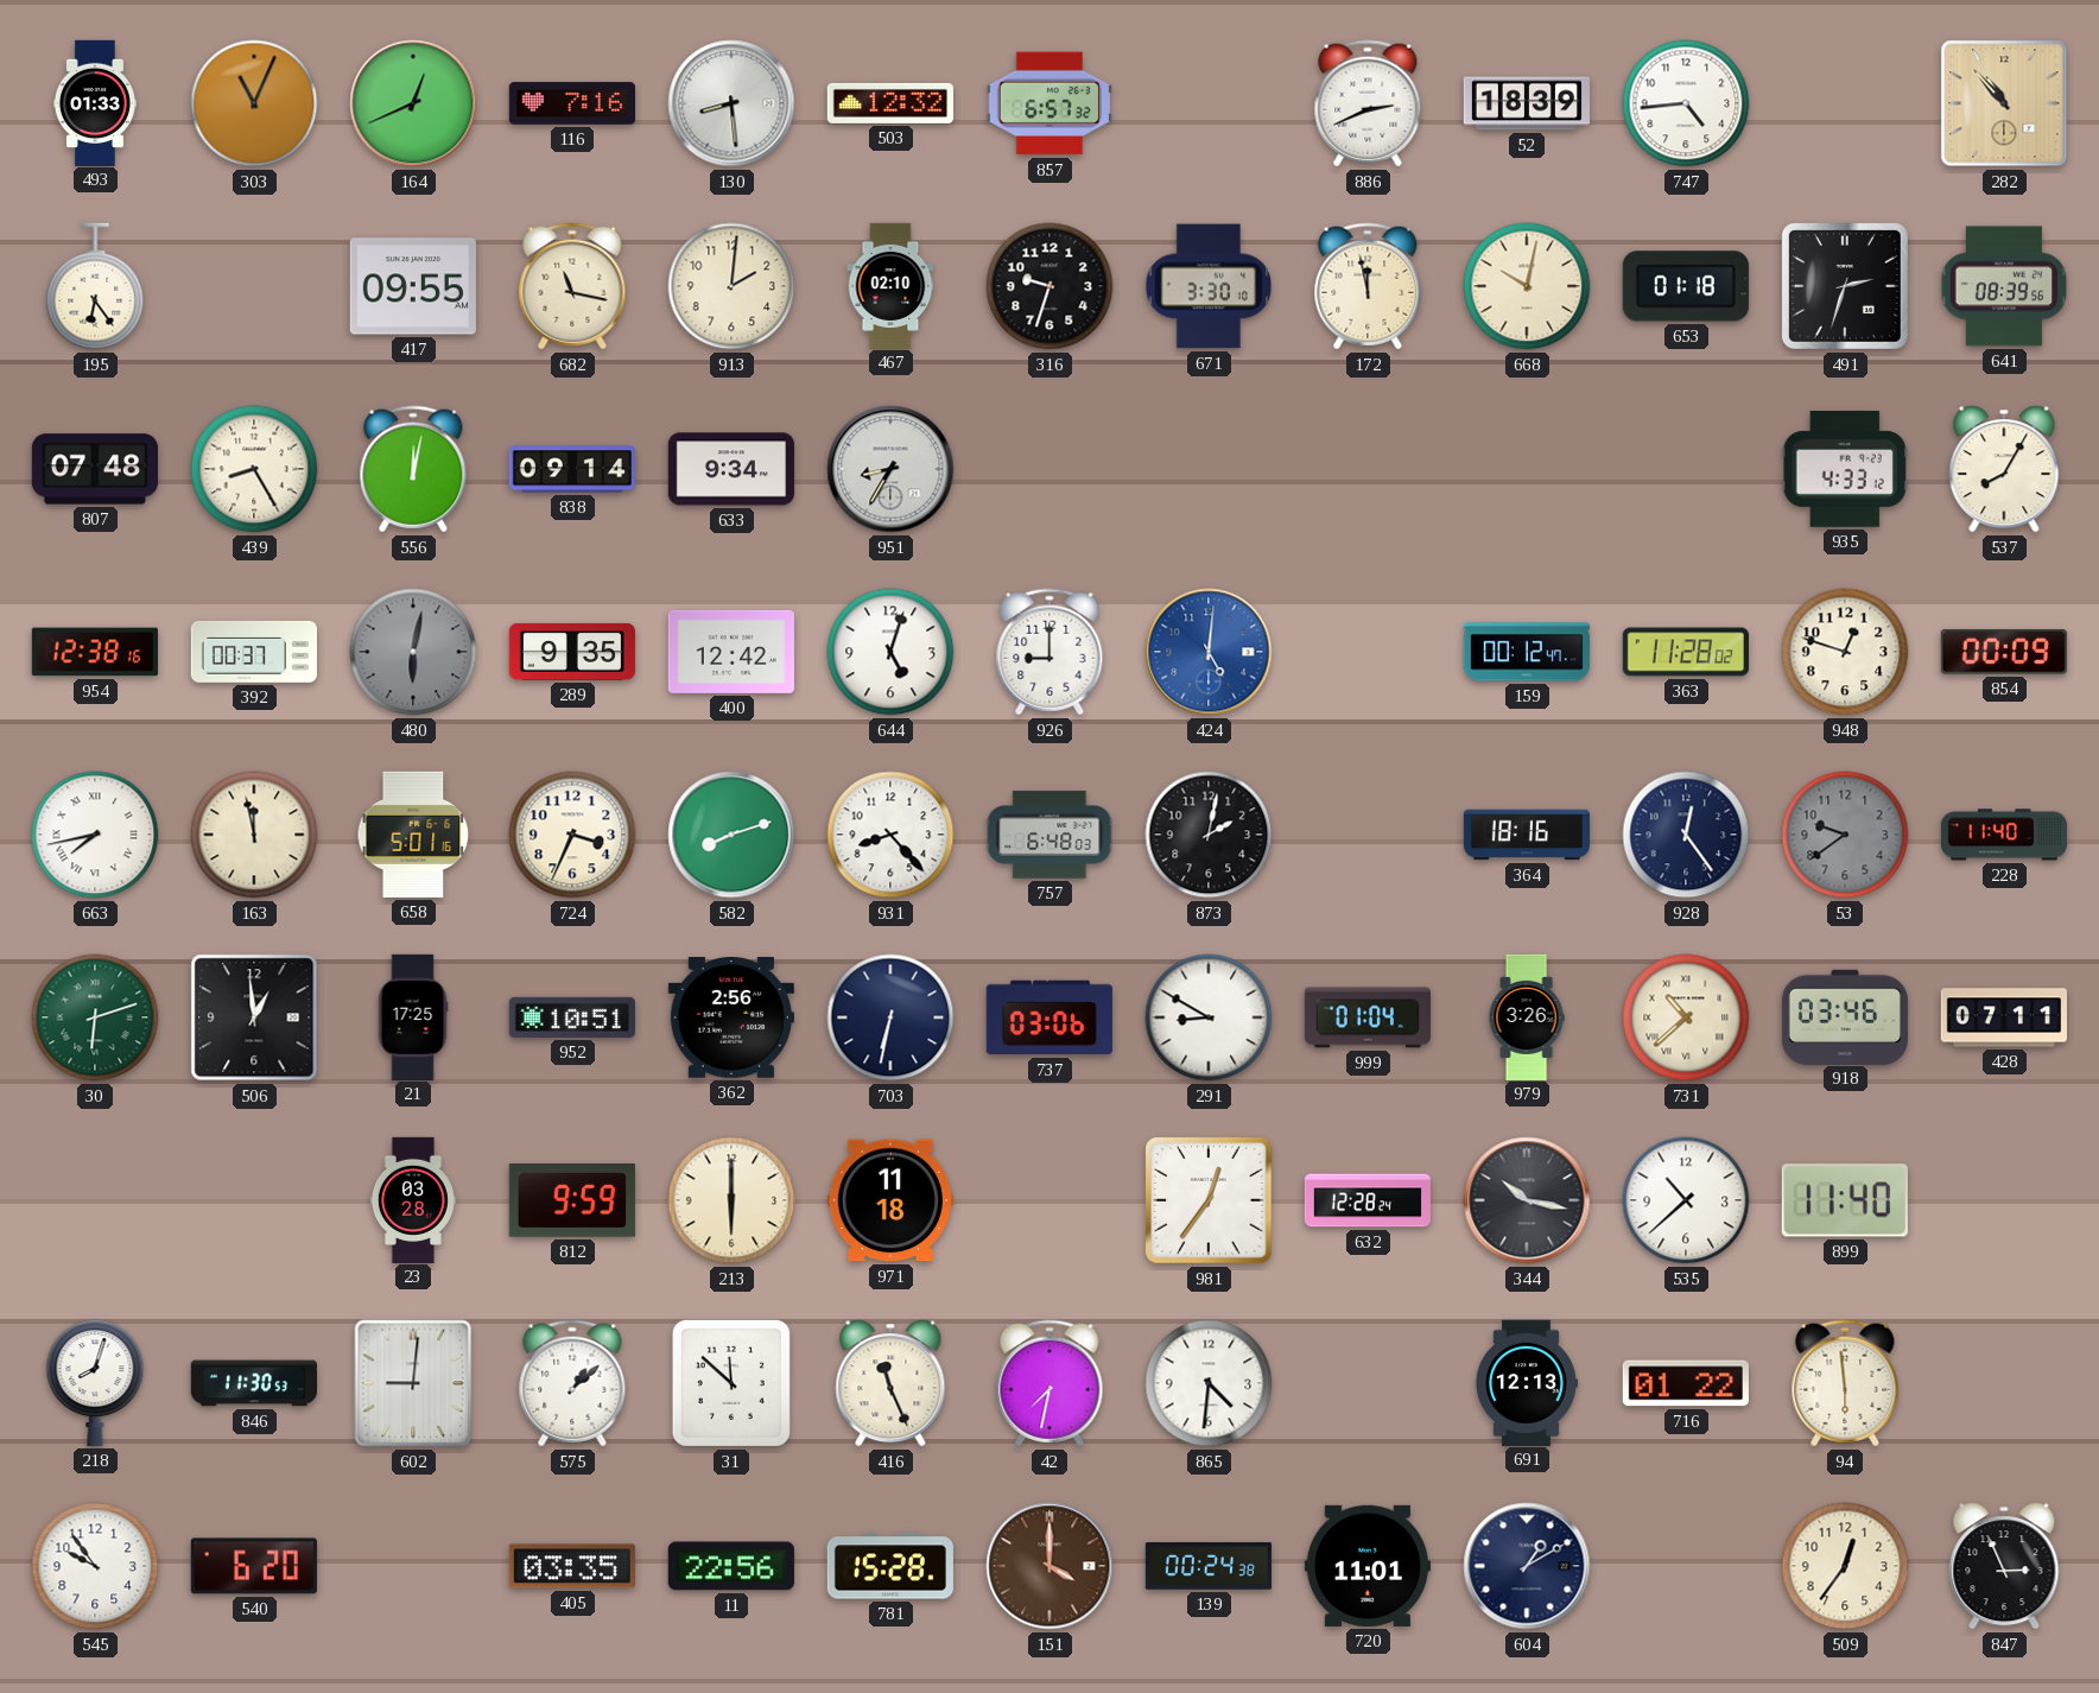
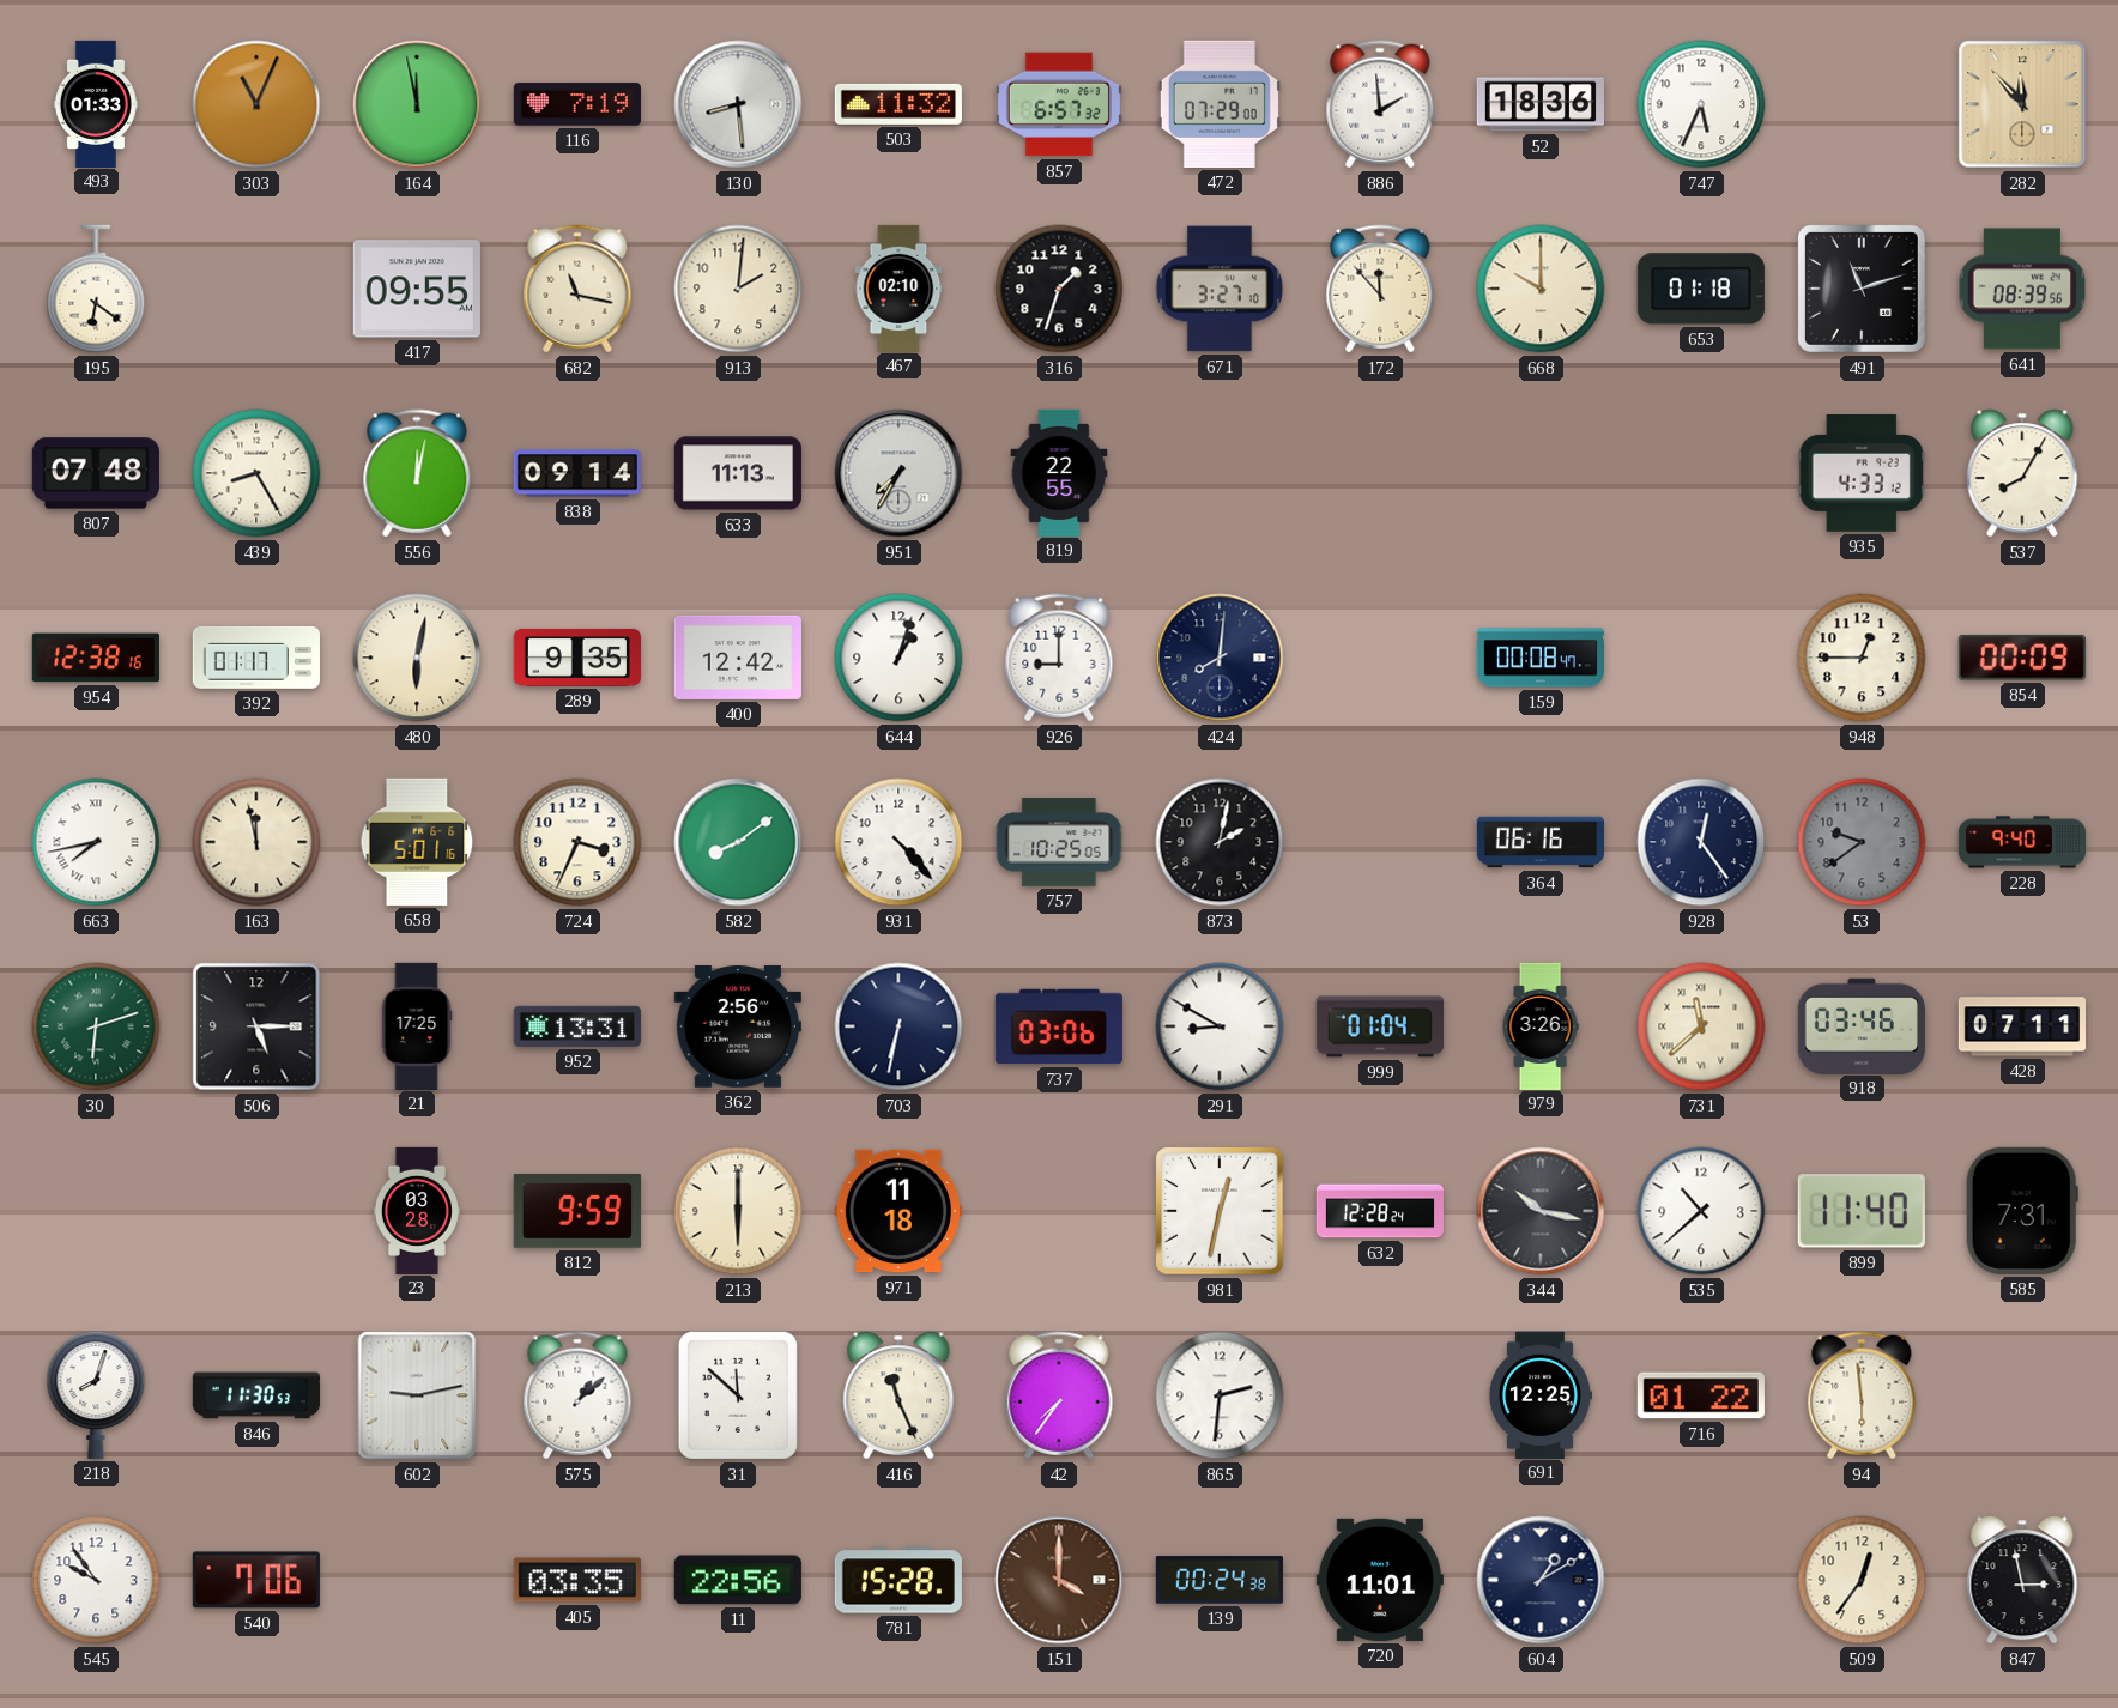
164: 12:41 -> 11:58 (417, 104)
116: 7:16 -> 7:19 (576, 104)
503: 12:32 -> 11:32 (897, 104)
472: none -> 07:29 (1220, 104)
886: 2:41 -> 1:59 (1380, 104)
52: 18:39 -> 18:36 (1539, 104)
747: 4:44 -> 5:34 (1701, 104)
282: 10:53 -> 11:53 (2022, 104)
195: 6:24 -> 6:21 (96, 289)
316: 9:33 -> 1:33 (1059, 289)
671: 3:30 -> 3:27 (1218, 289)
172: 11:58 -> 11:53 (1380, 289)
668: 10:02 -> 10:00 (1541, 289)
491: 2:33 -> 11:12 (1862, 289)
633: 9:34 -> 11:13 (738, 473)
951: 8:35 -> 7:35 (898, 473)
819: none -> 22:55 (1059, 472)
392: 00:37 -> 01:17 (256, 658)
480 dial: grey -> cream (417, 658)
644: 5:03 -> 1:03 (898, 658)
424: 5:01 -> 8:01 (1220, 658)
424 dial: blue -> navy (1220, 658)
159: 00:12 -> 00:08 (1539, 658)
363: 11:28 -> none (1686, 652)
948: 12:48 -> 12:45 (1862, 658)
582: 8:12 -> 8:09 (738, 842)
931: 8:23 -> 4:23 (898, 842)
757: 6:48 -> 10:25 (1059, 842)
364: 18:16 -> 06:16 (1539, 842)
228: 11:40 -> 9:40 (2021, 842)
506: 12:59 -> 5:15 (256, 1026)
952: 10:51 -> 13:31 (577, 1026)
731: 10:38 -> 11:38 (1701, 1026)
981: 12:36 -> 12:32 (1220, 1211)
585: none -> 7:31 (2022, 1211)
602: 9:01 -> 9:13 (417, 1395)
42: 7:32 -> 7:36 (1059, 1395)
865: 4:31 -> 2:31 (1220, 1395)
691: 12:13 -> 12:25 (1541, 1394)
540: 6:20 -> 7:06 (256, 1580)
847: 2:56 -> 2:58 (2022, 1580)
